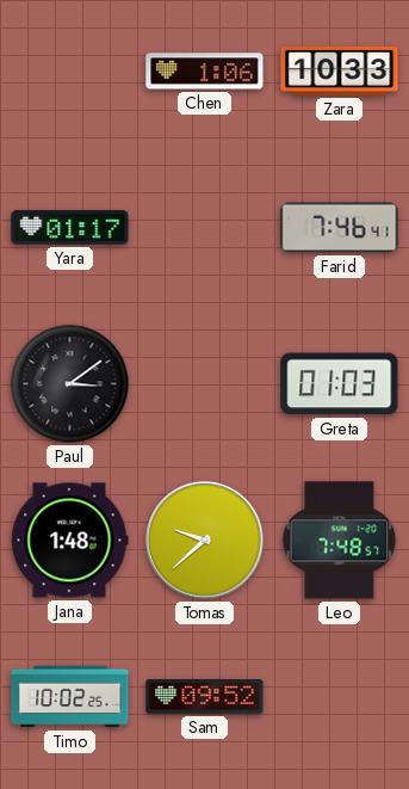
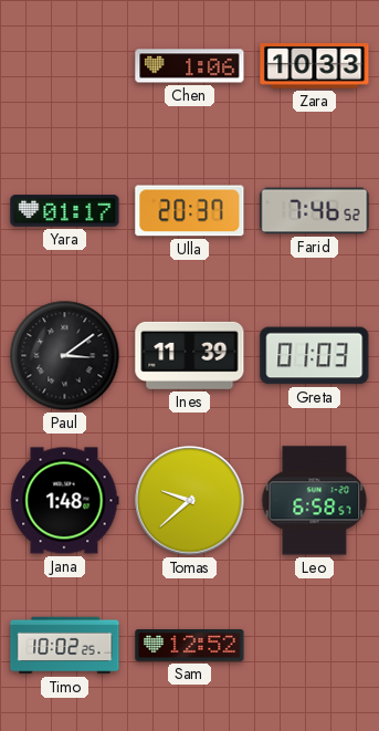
Ulla: none -> 20:37 (190, 211)
Farid: 7:46:41 -> 7:46:52 (315, 211)
Ines: none -> 11:39 (190, 355)
Leo: 7:48 -> 6:58 (315, 501)
Sam: 09:52 -> 12:52 (190, 646)
